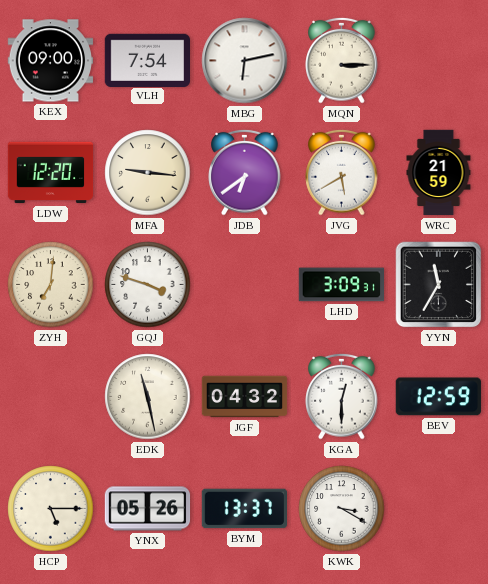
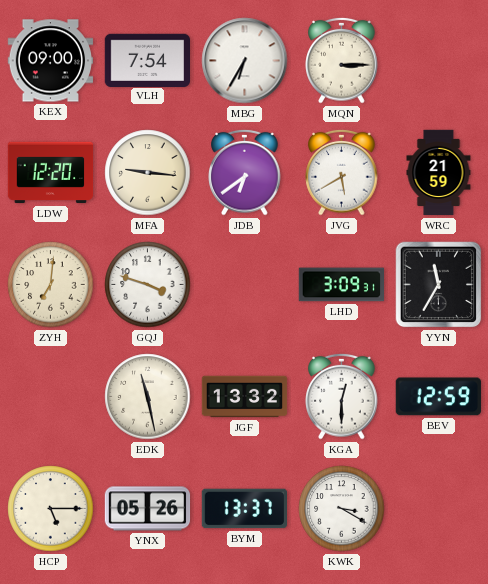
MBG: 6:13 -> 6:35 (245, 61)
JGF: 04:32 -> 13:32 (245, 397)
